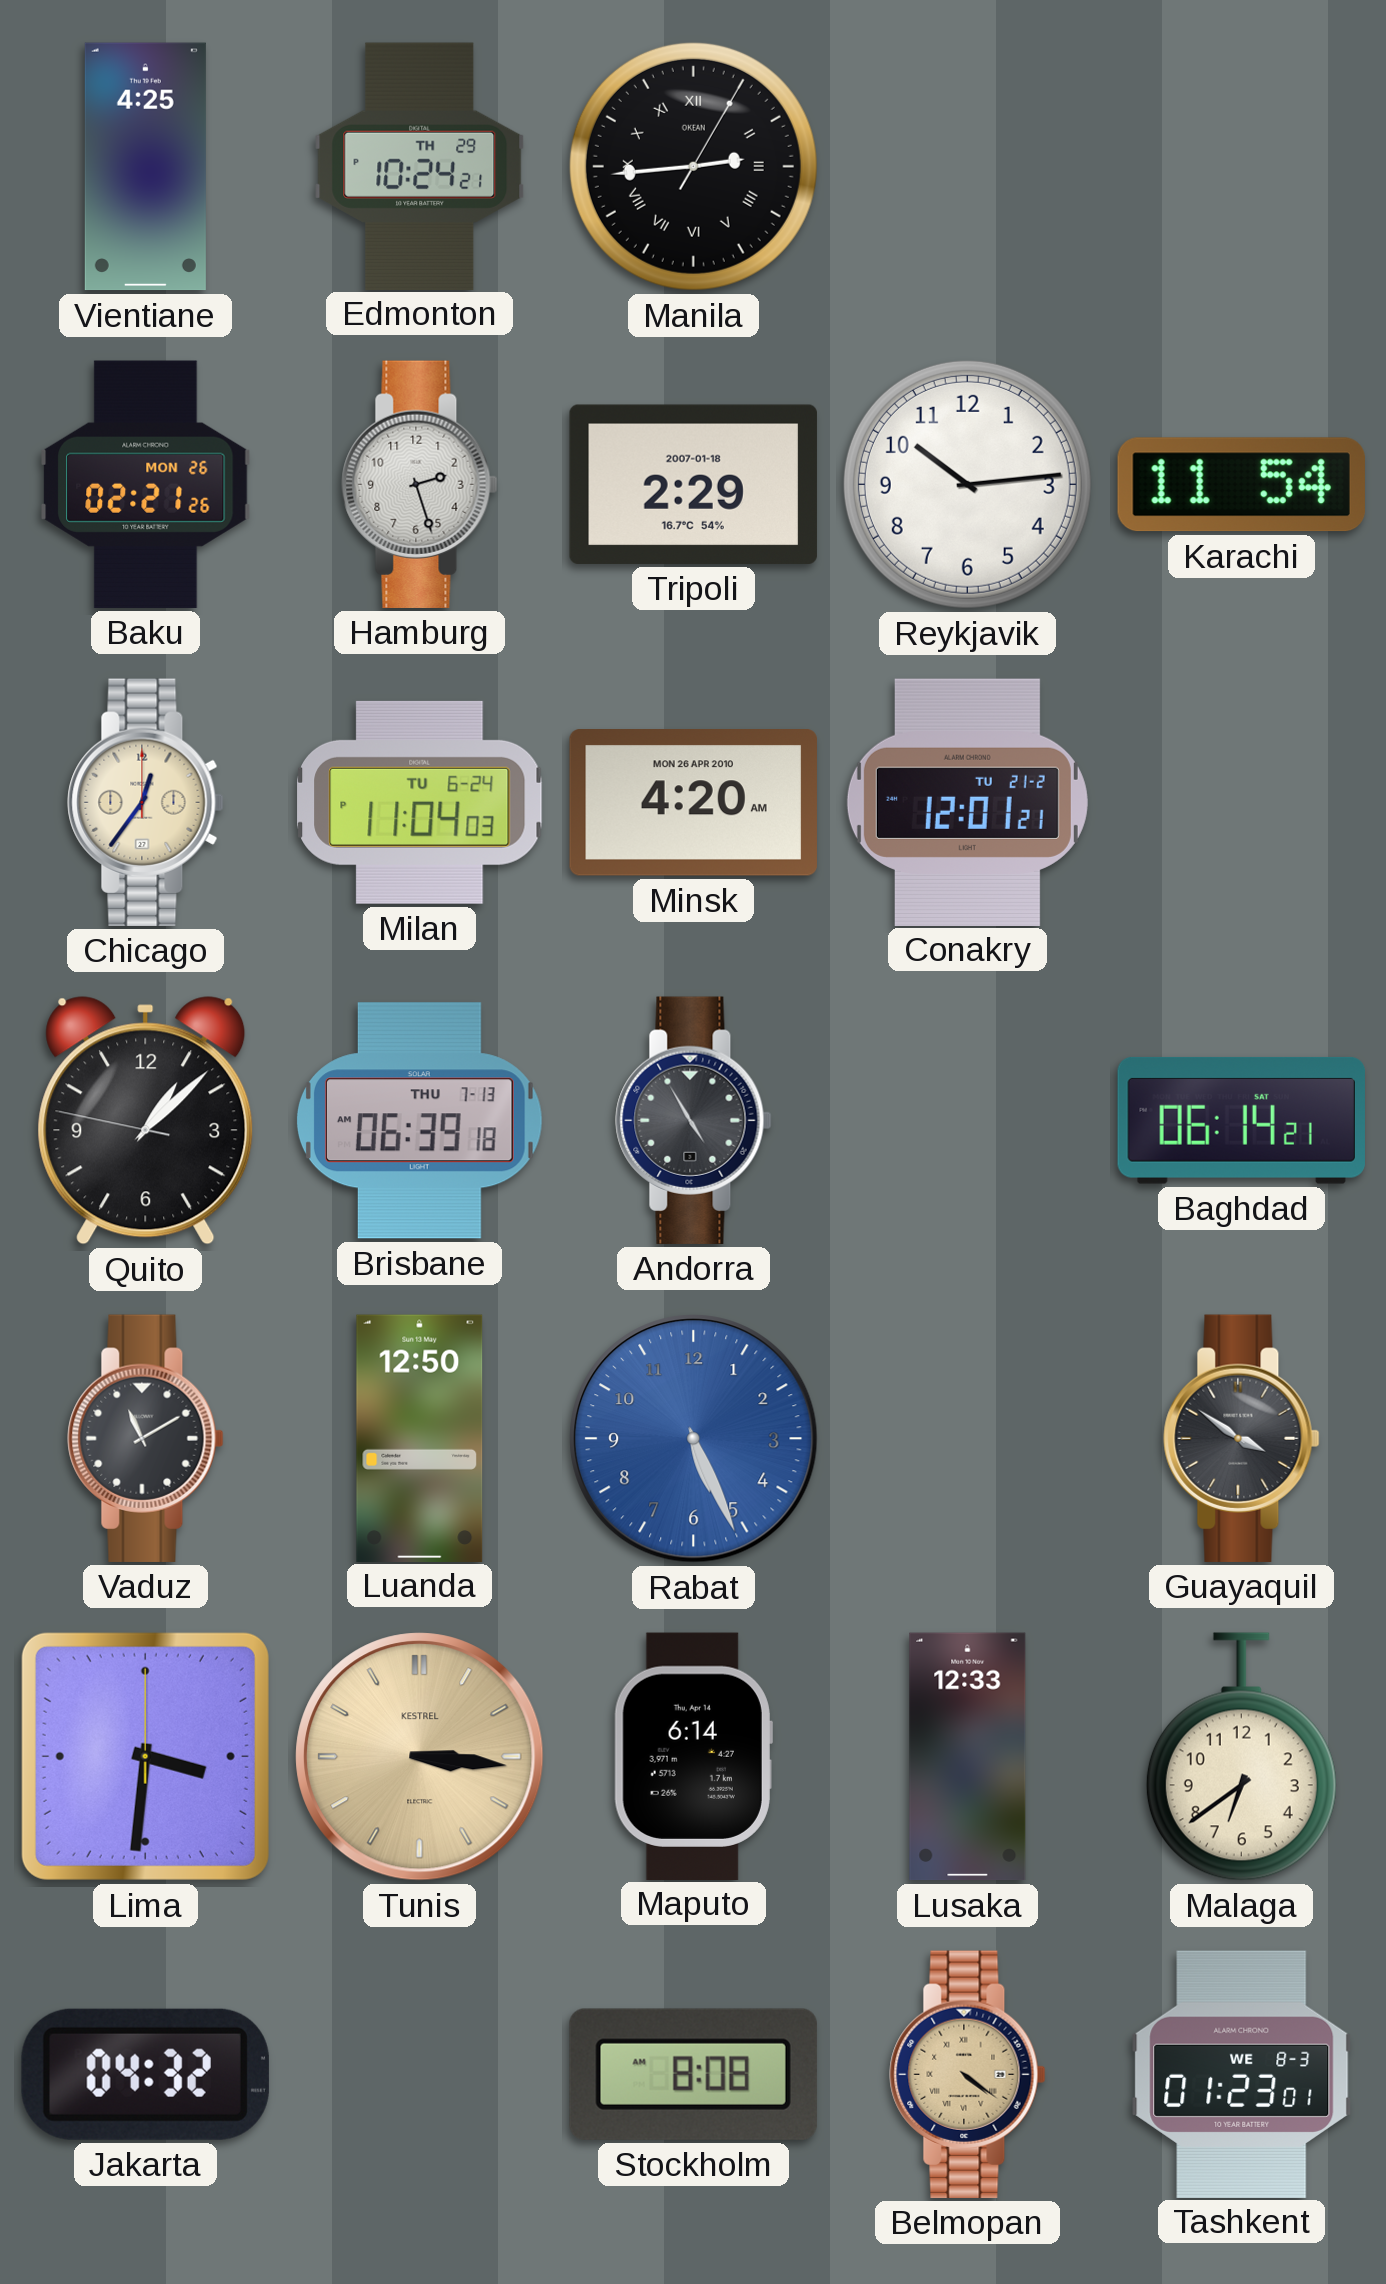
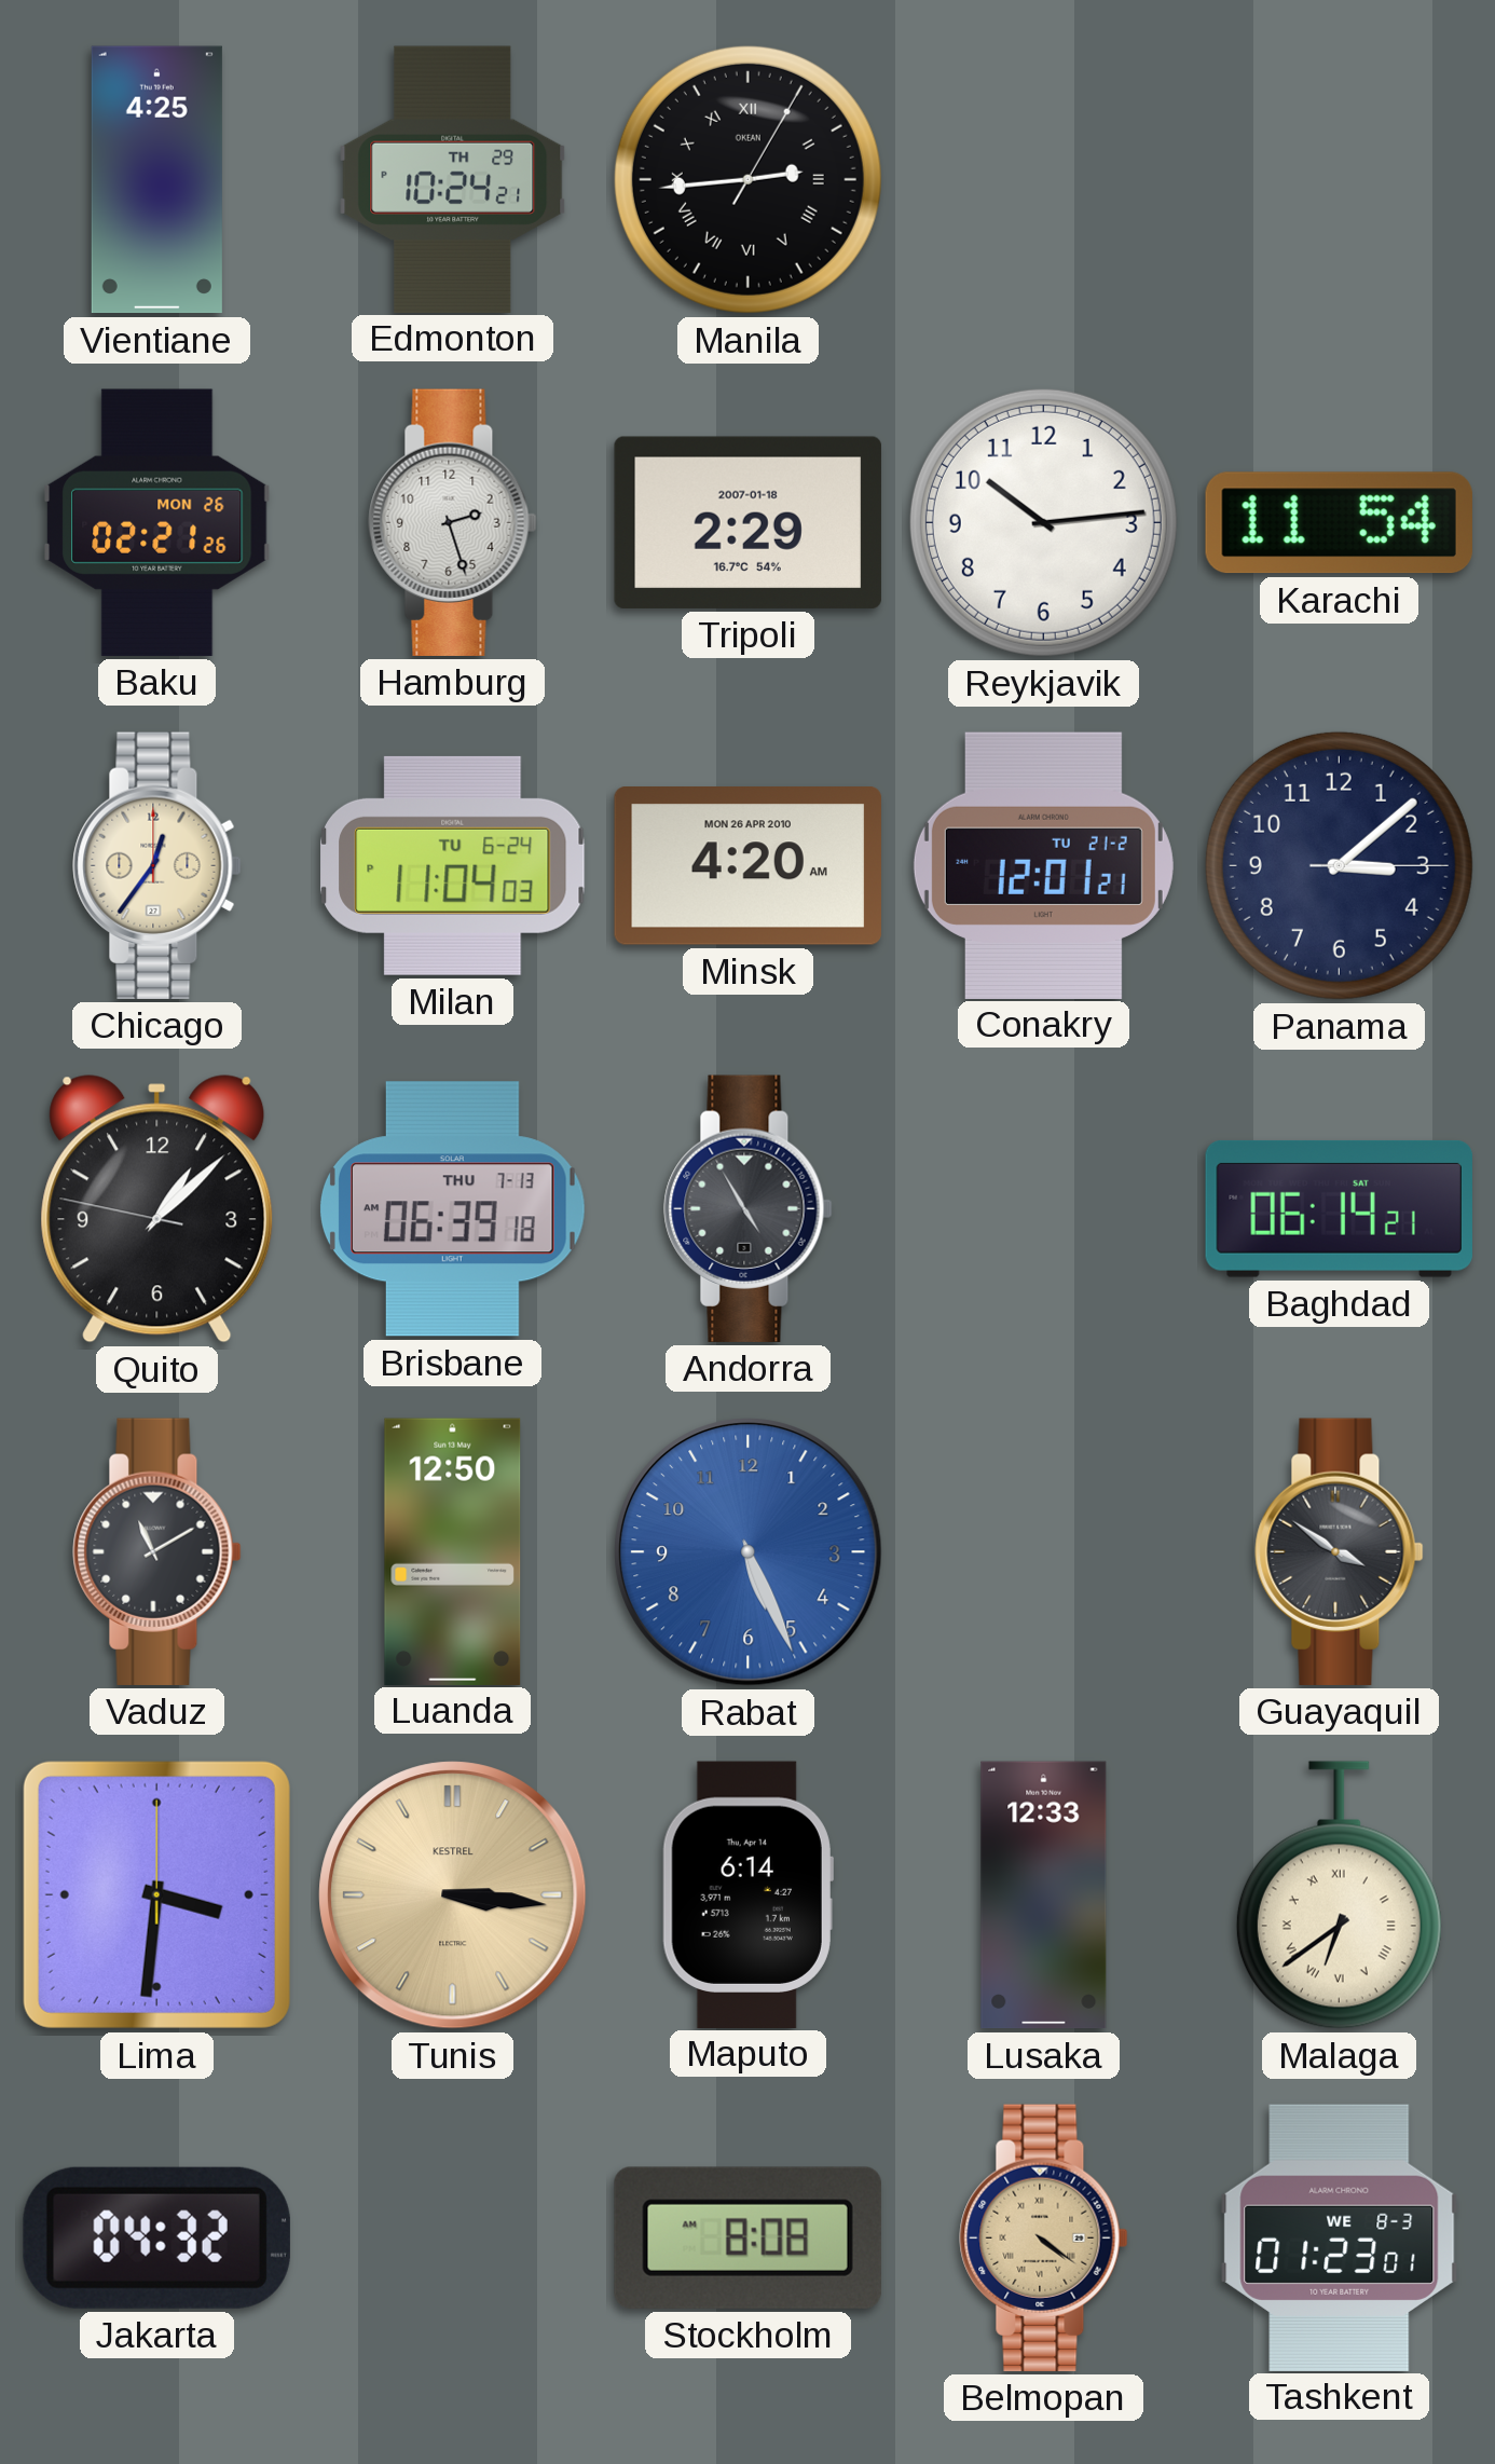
Panama: none -> 3:08 (1339, 865)
Malaga numerals: Arabic -> Roman (1339, 1895)
